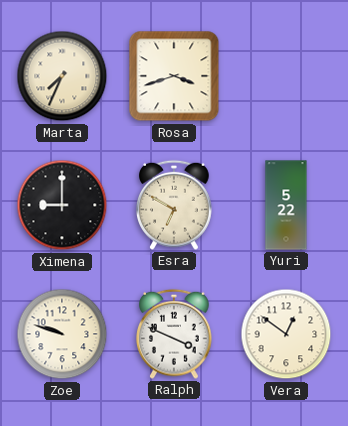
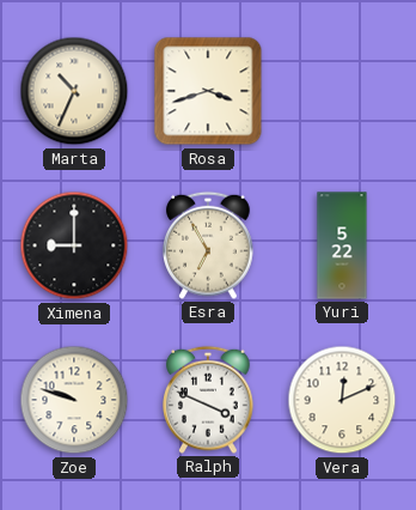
Marta: 7:34 -> 10:34 (74, 91)
Esra: 6:50 -> 6:55 (208, 245)
Vera: 12:51 -> 12:11 (342, 400)
